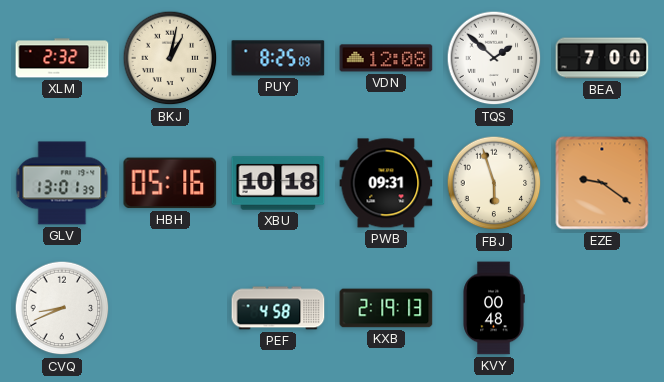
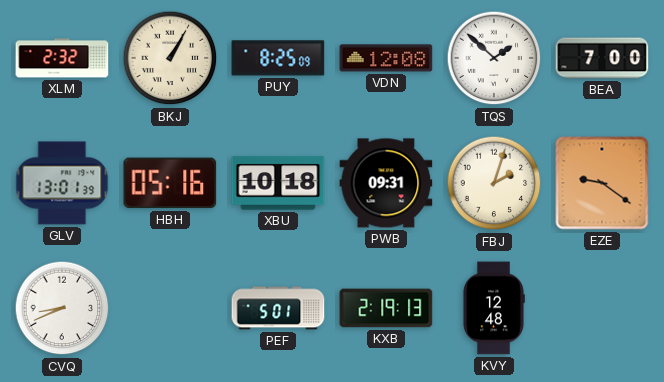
BKJ: 1:02 -> 1:05 (170, 58)
FBJ: 5:57 -> 2:03 (494, 183)
PEF: 4:58 -> 5:01 (278, 308)
KVY: 00:48 -> 12:48 (494, 308)
